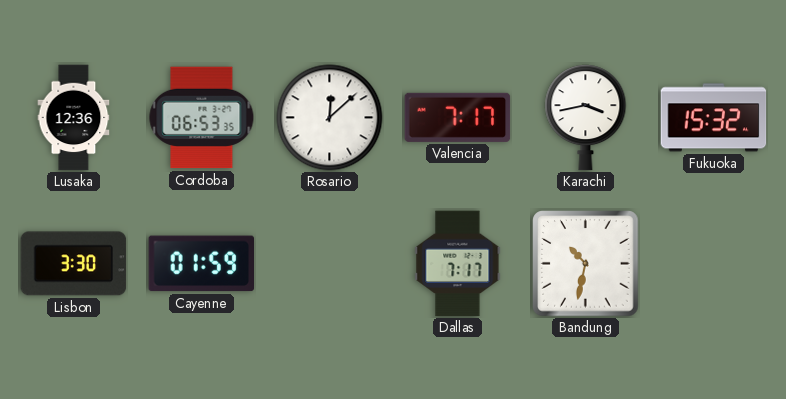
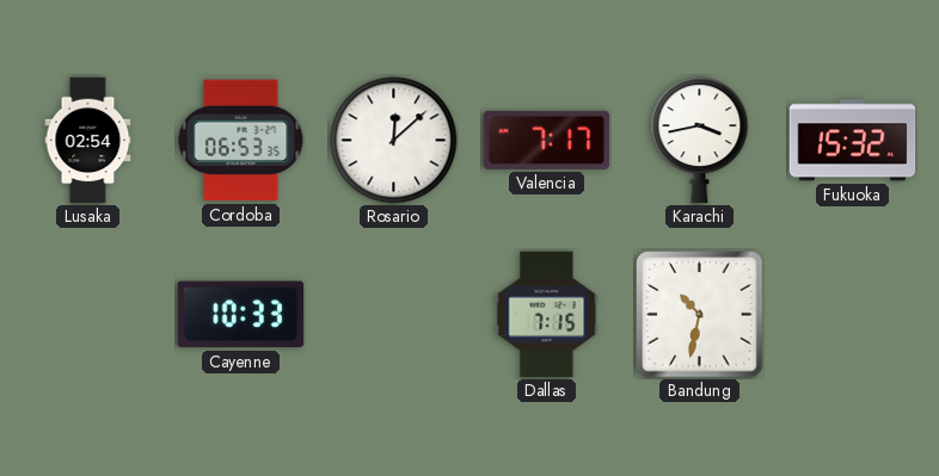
Lusaka: 12:36 -> 02:54 (88, 141)
Lisbon: 3:30 -> none (74, 264)
Cayenne: 01:59 -> 10:33 (241, 315)
Dallas: 7:17 -> 7:15 (547, 315)
